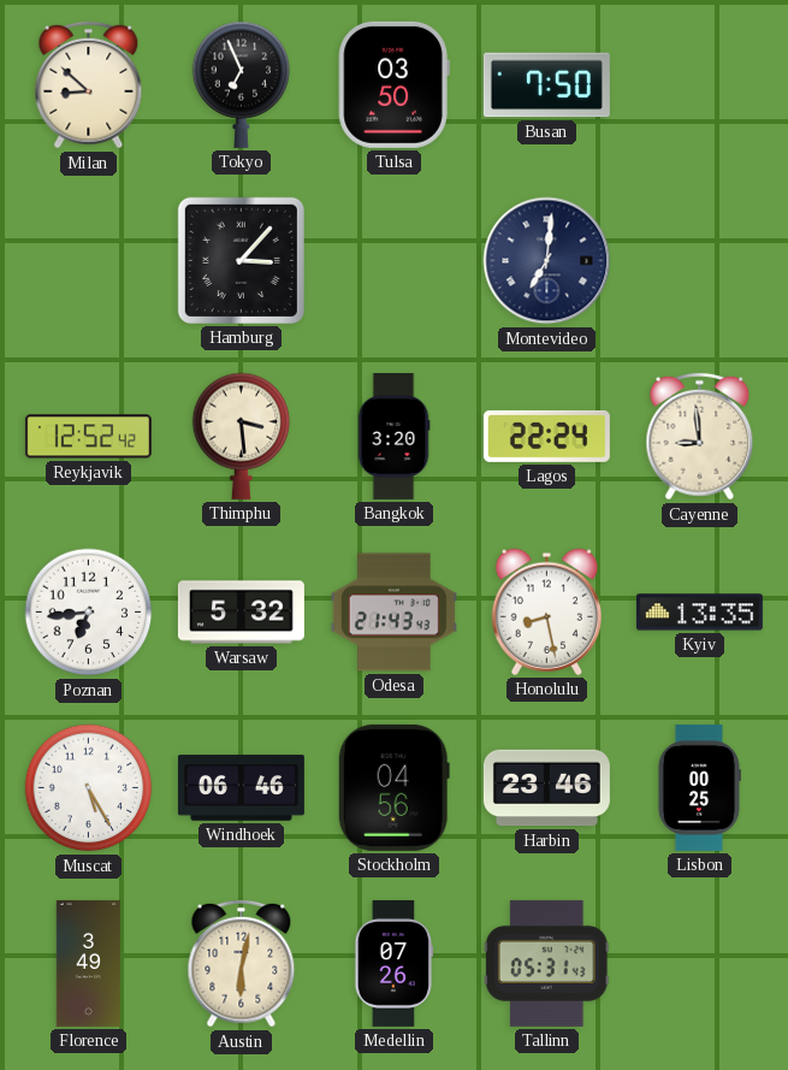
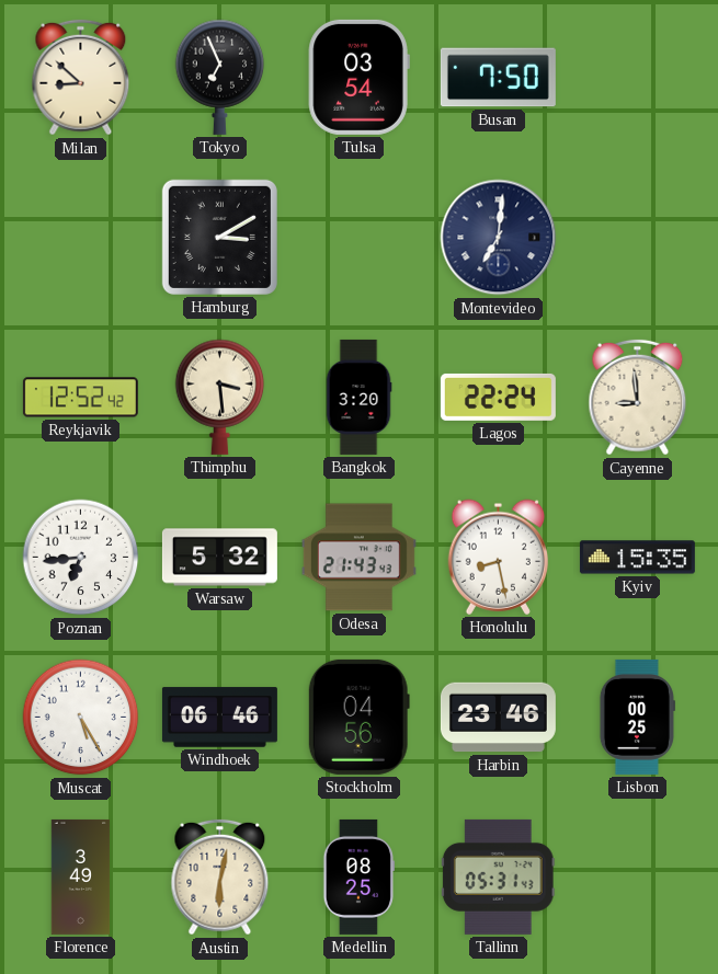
Tulsa: 03:50 -> 03:54 (358, 77)
Hamburg: 3:07 -> 3:10 (219, 237)
Kyiv: 13:35 -> 15:35 (637, 558)
Medellin: 07:26 -> 08:25 (358, 876)
